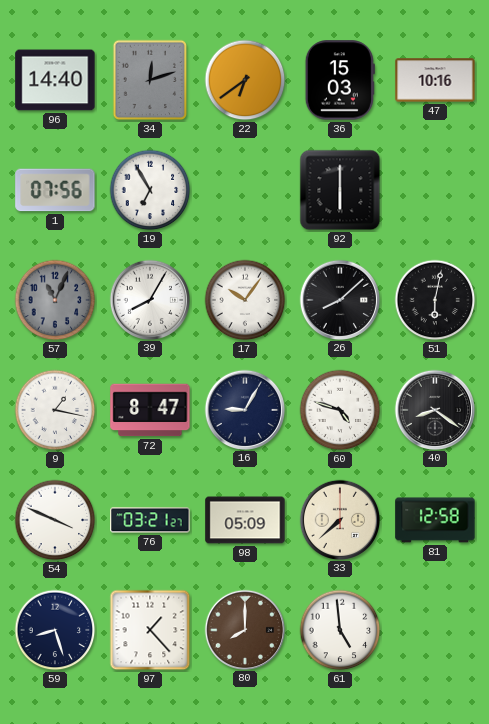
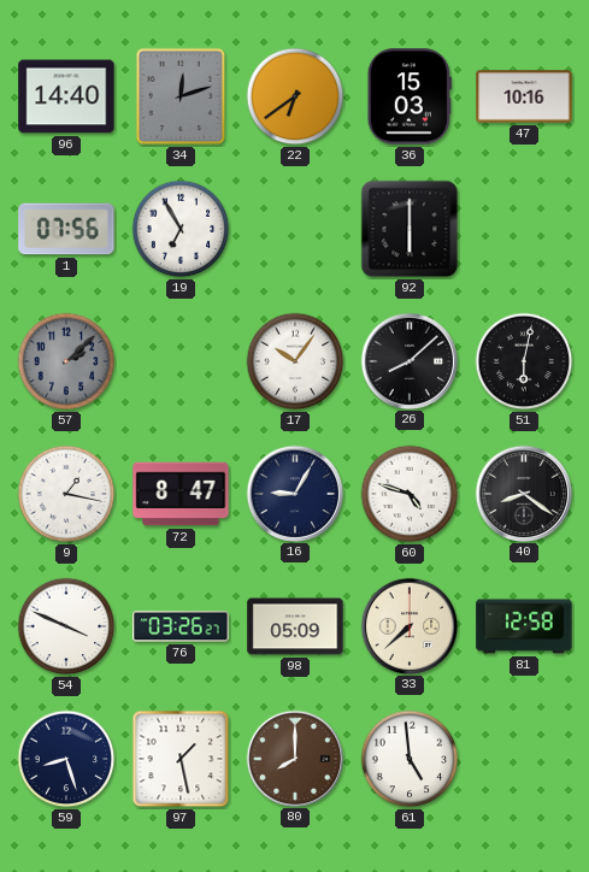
57: 11:04 -> 2:08 (66, 361)
39: 8:05 -> none (149, 299)
76: 03:21 -> 03:26 (181, 626)
97: 1:23 -> 1:28 (181, 759)
